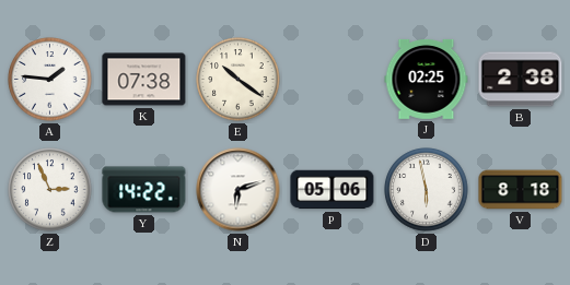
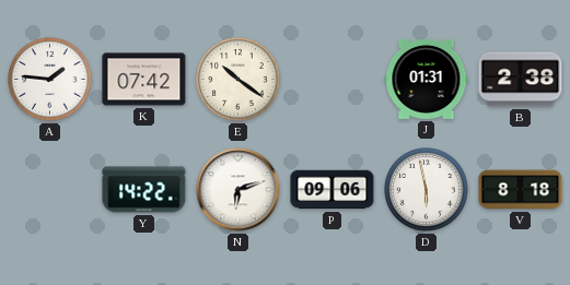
K: 07:38 -> 07:42 (144, 80)
J: 02:25 -> 01:31 (427, 79)
Z: 2:56 -> none (50, 190)
P: 05:06 -> 09:06 (333, 190)
